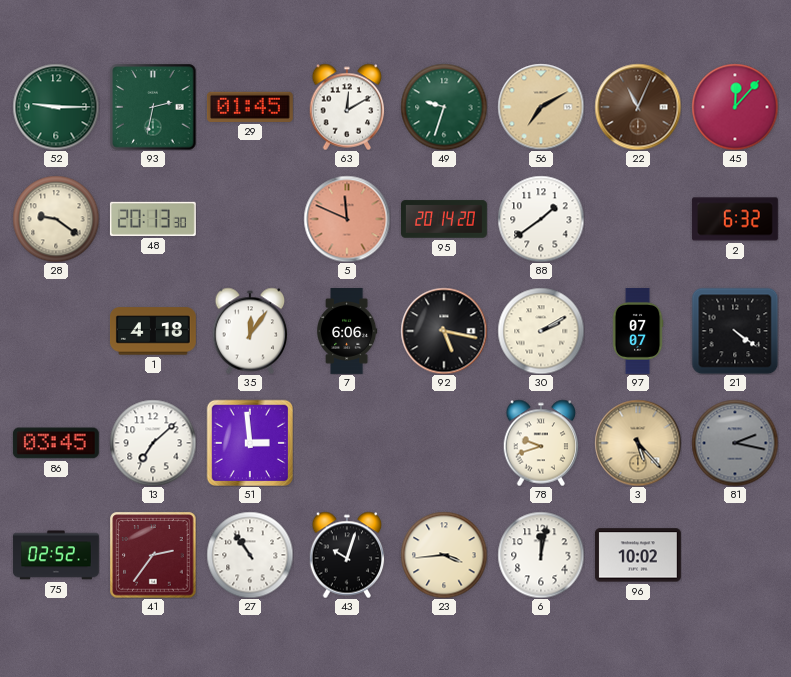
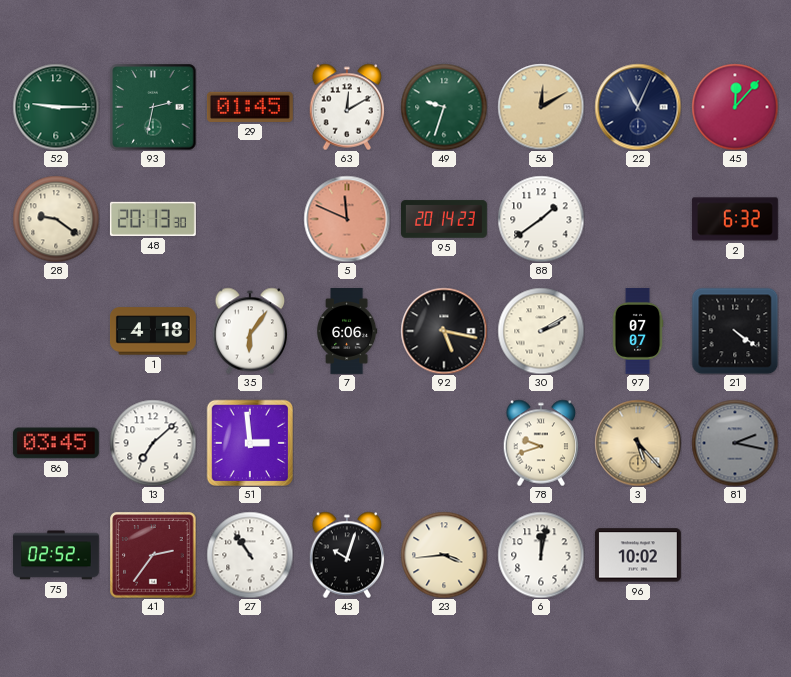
56: 7:10 -> 12:10 (541, 107)
22 dial: brown -> navy (638, 107)
95: 20:14:20 -> 20:14:23 (445, 219)
35: 12:06 -> 6:06 (250, 331)
